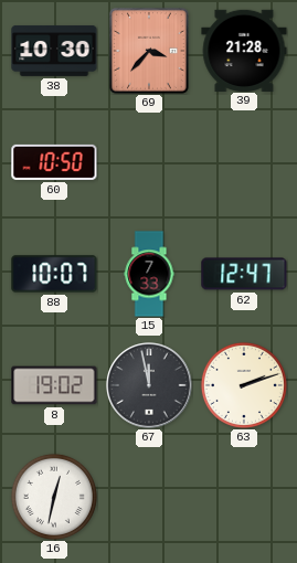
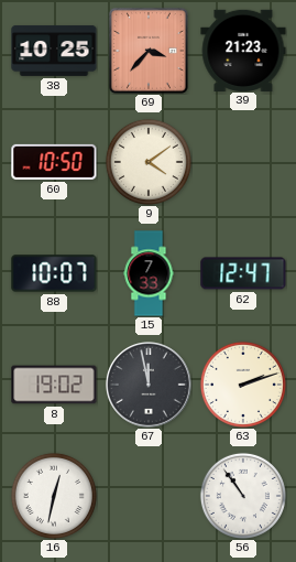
38: 10:30 -> 10:25 (54, 51)
39: 21:28 -> 21:23 (243, 50)
9: none -> 4:09 (149, 162)
56: none -> 10:54 (243, 496)
